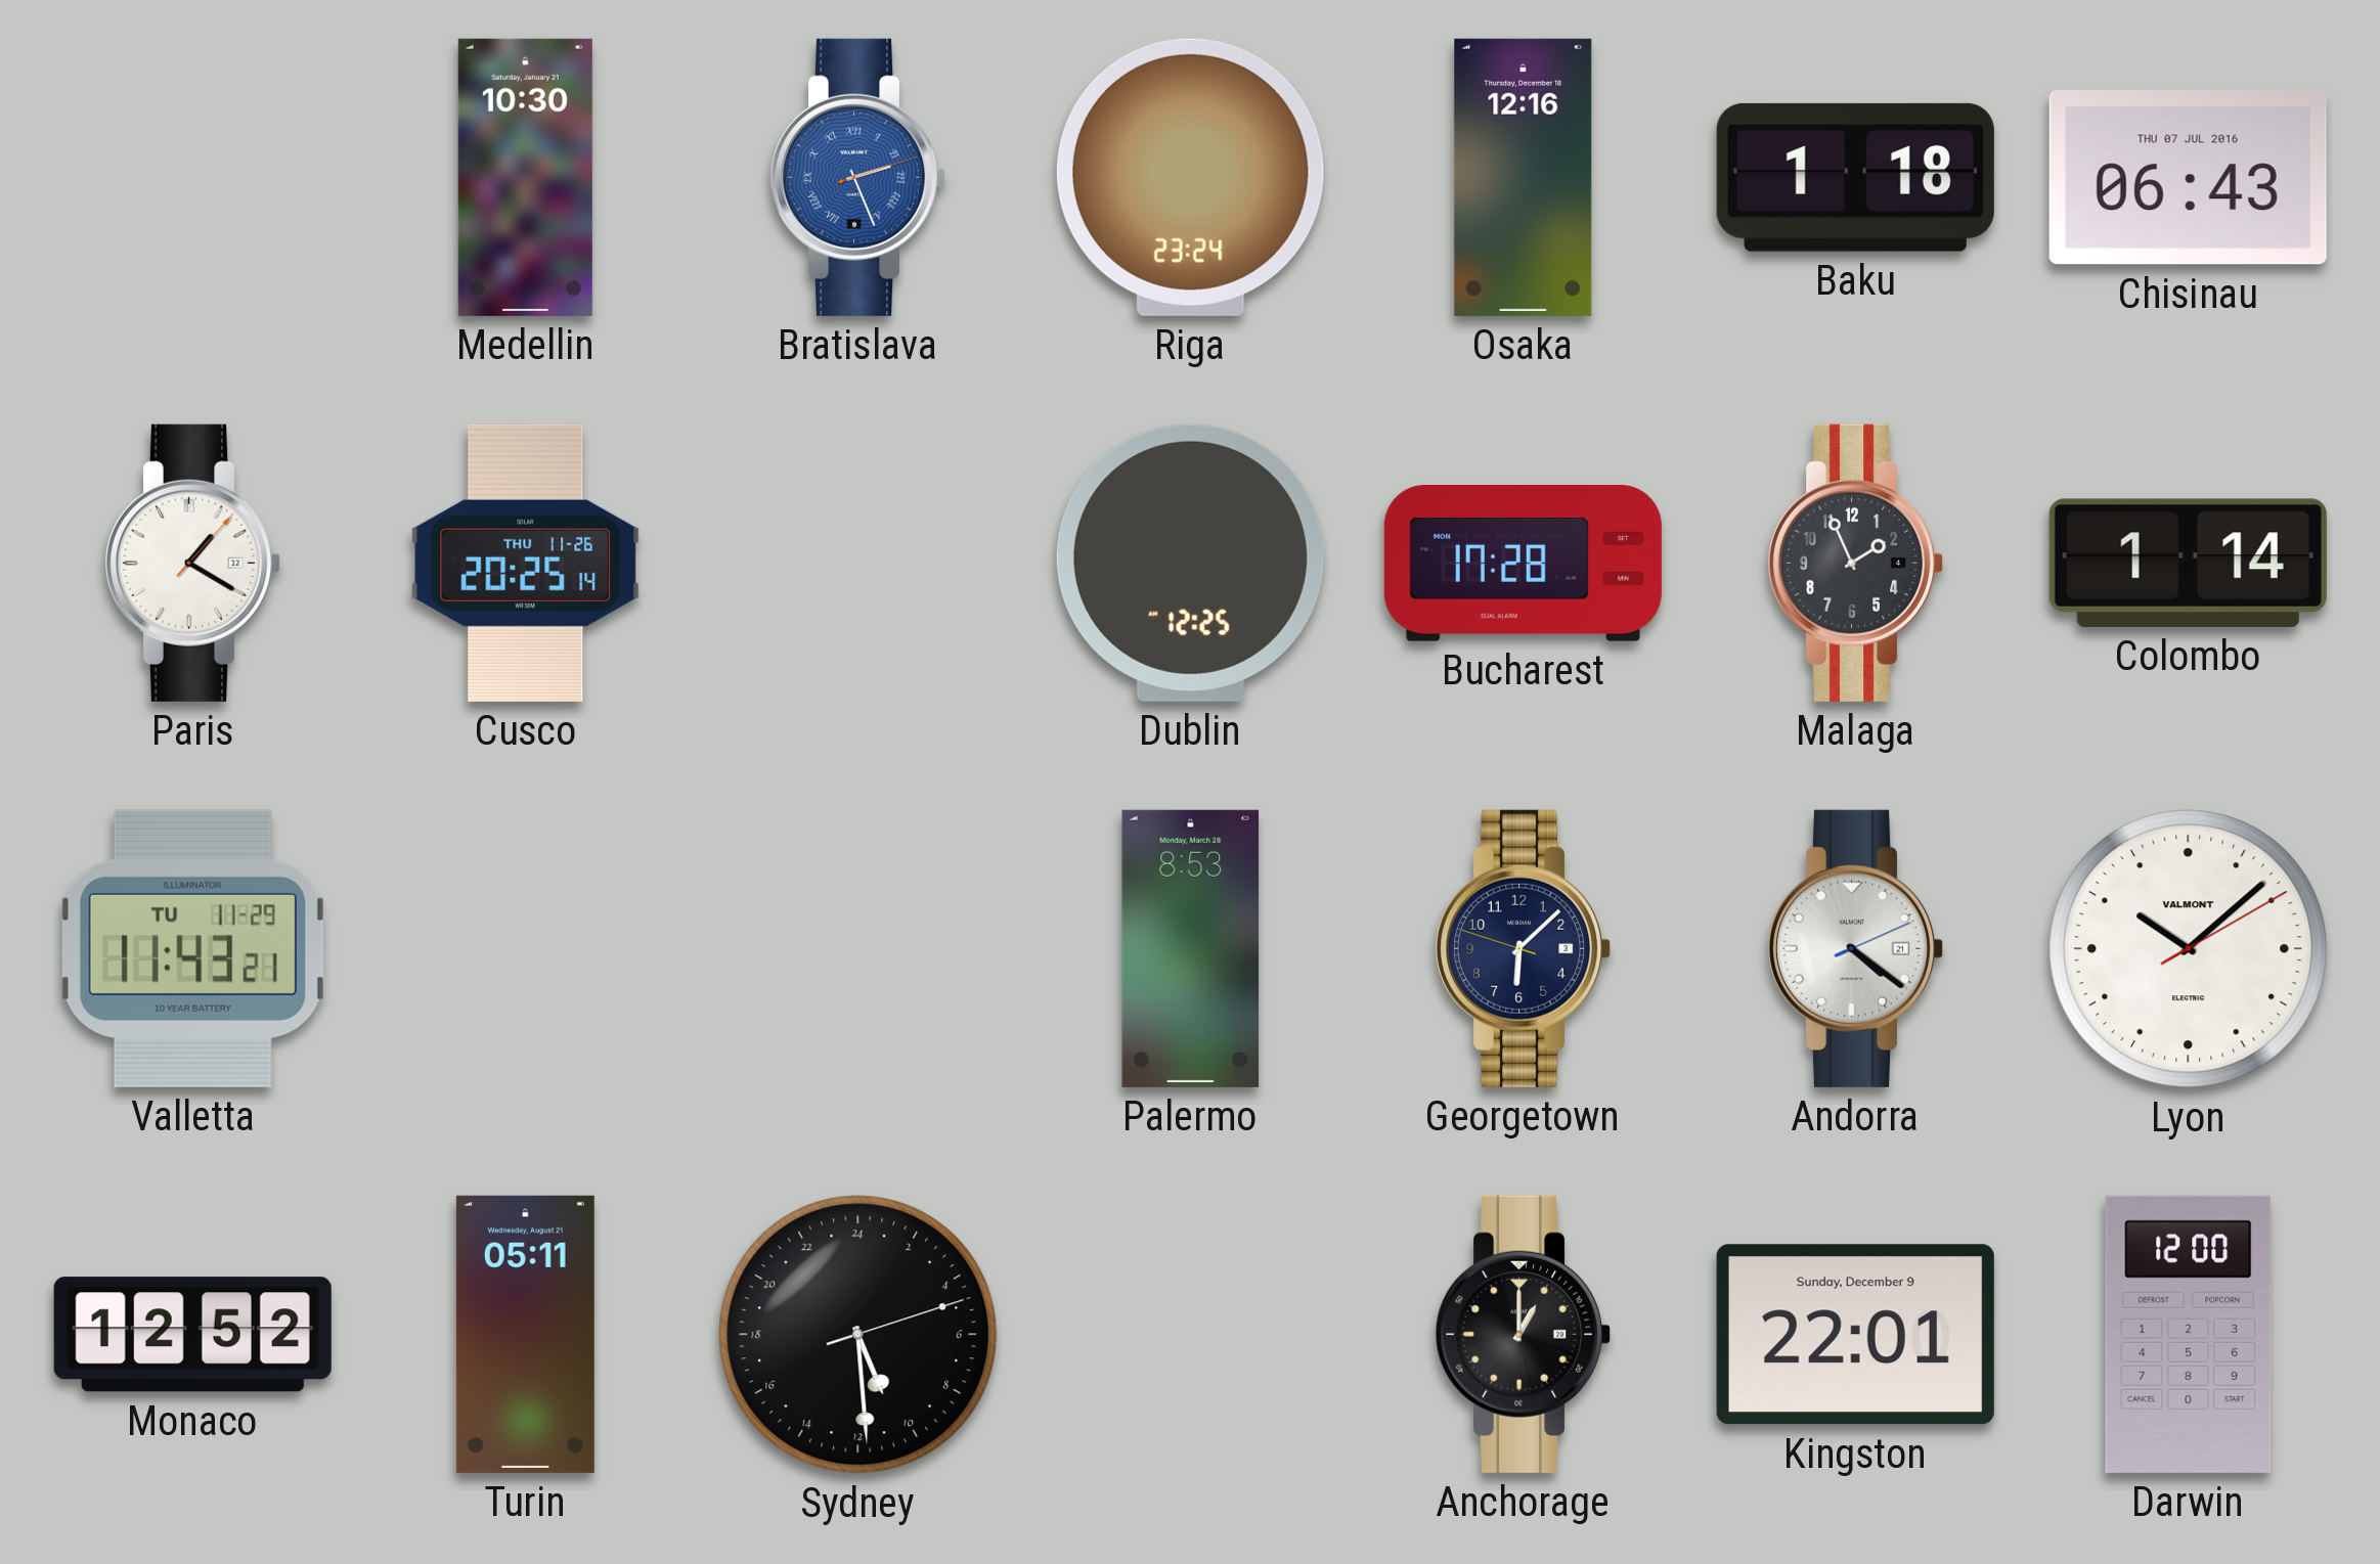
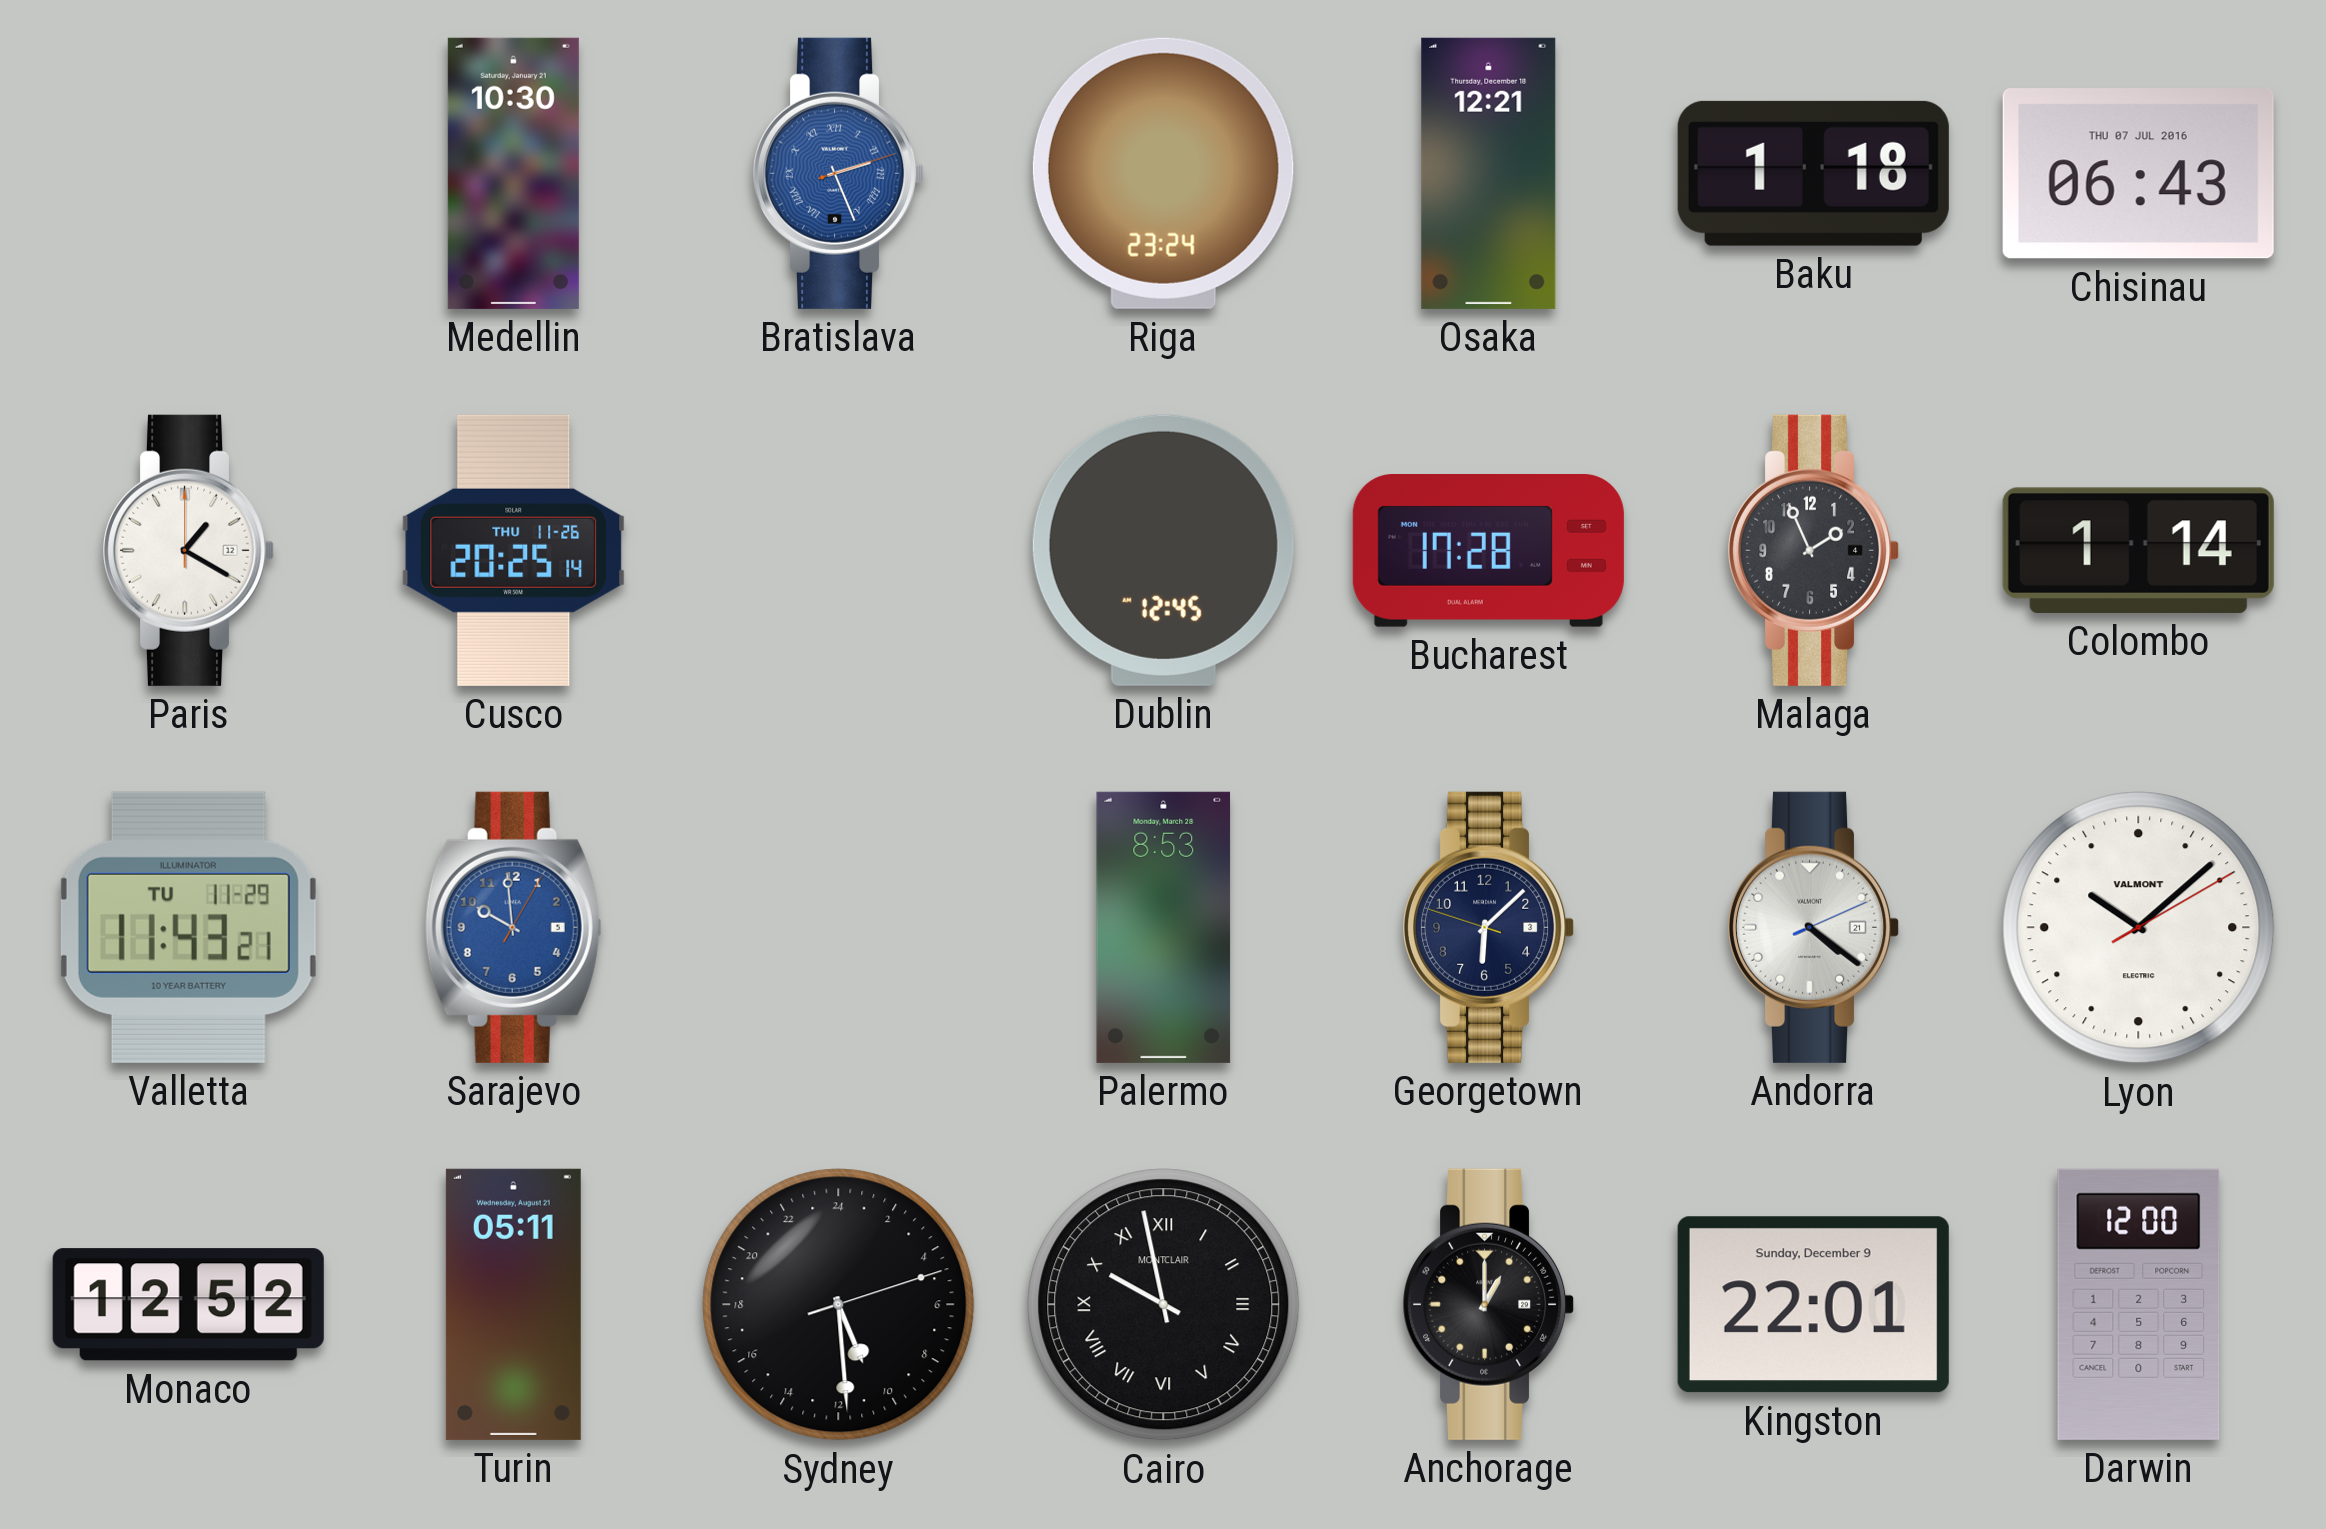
Osaka: 12:16 -> 12:21 (1489, 173)
Paris: 1:20:07 -> 1:20:00 (189, 550)
Dublin: 12:25 -> 12:45 (1163, 550)
Sarajevo: none -> 9:59 (513, 927)
Cairo: none -> 9:58 (1164, 1305)
